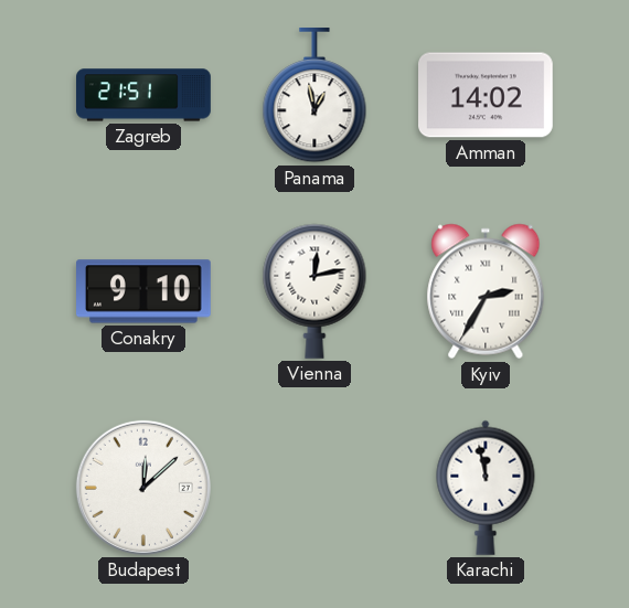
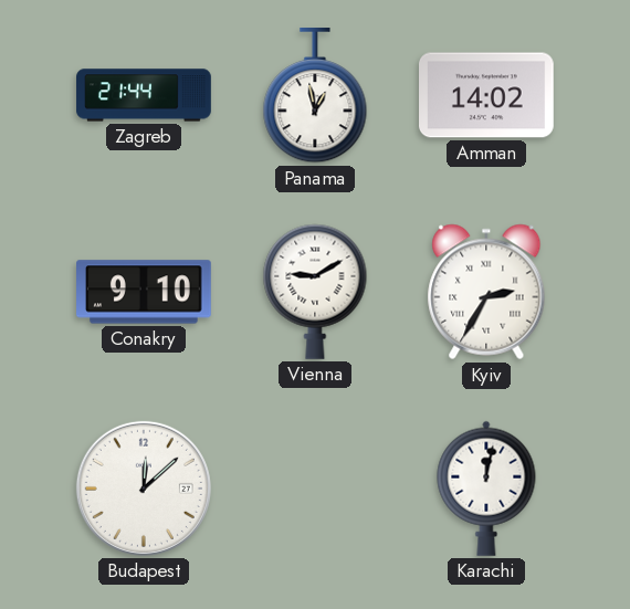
Zagreb: 21:51 -> 21:44 (144, 95)
Vienna: 12:13 -> 9:10 (315, 292)
Karachi: 11:58 -> 12:02 (486, 489)
